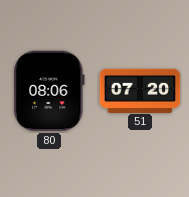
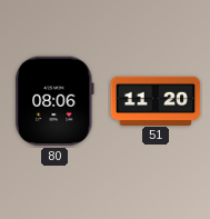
51: 07:20 -> 11:20 (156, 100)
